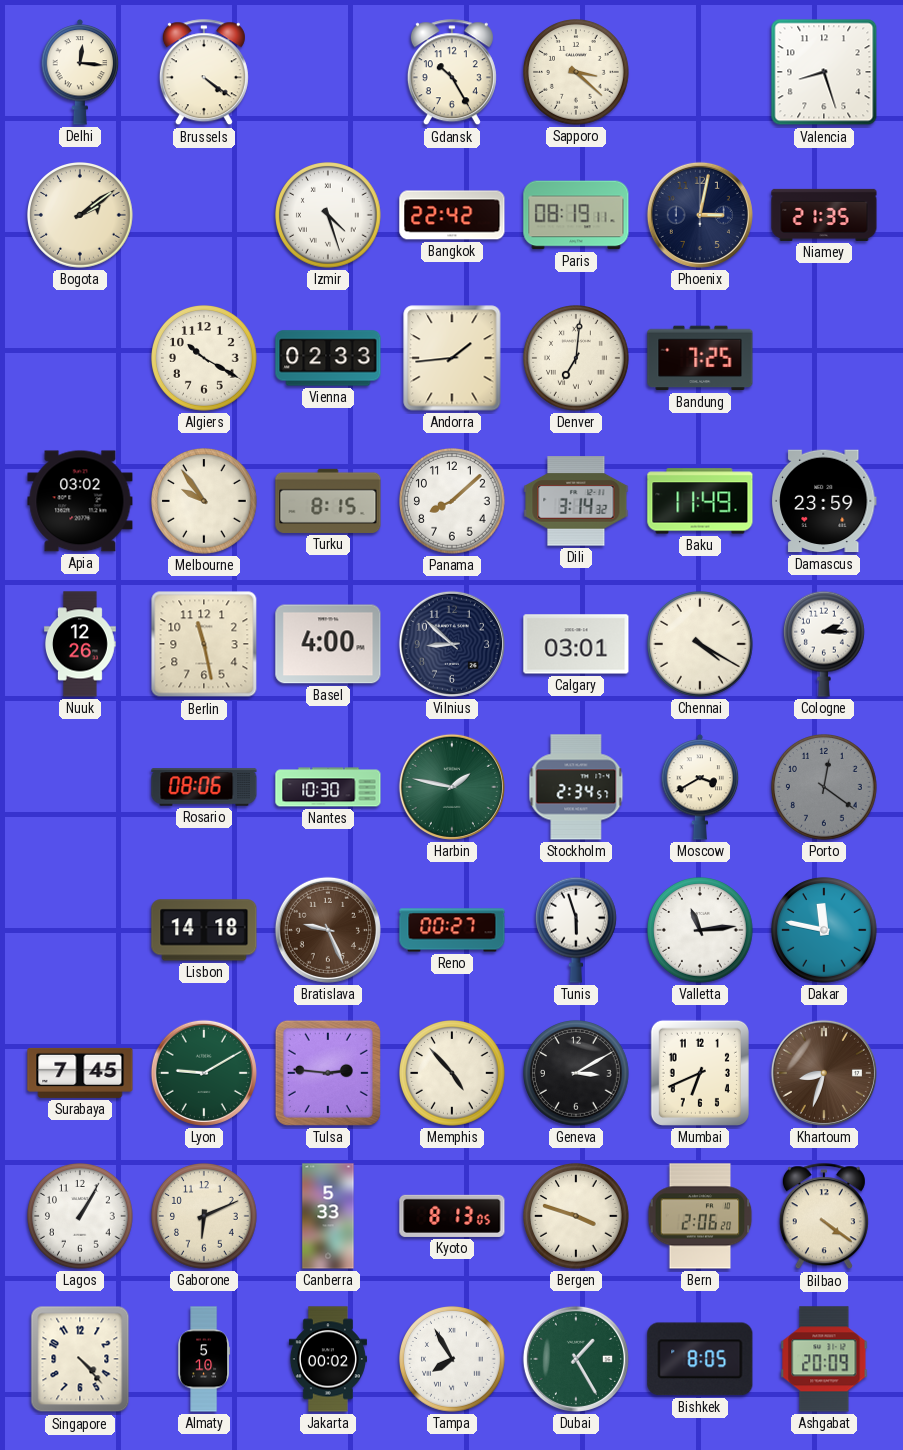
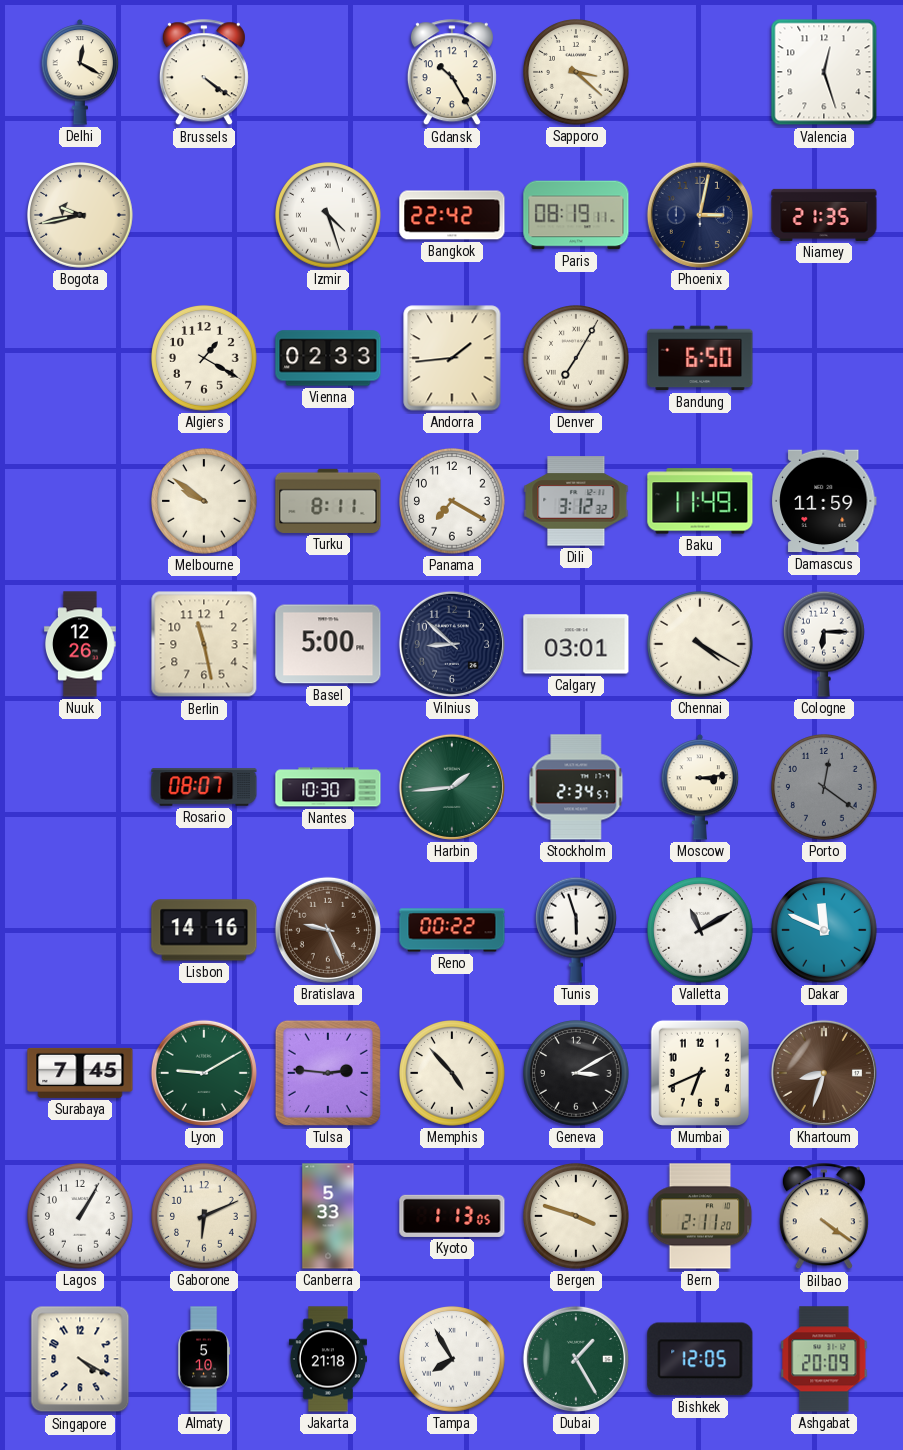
Delhi: 12:16 -> 12:20 (80, 72)
Valencia: 8:27 -> 12:27 (824, 72)
Bogota: 2:09 -> 9:43 (81, 216)
Algiers: 10:20 -> 1:20 (205, 359)
Denver: 7:01 -> 7:05 (577, 359)
Bandung: 7:25 -> 6:50 (700, 358)
Apia: 03:02 -> none (80, 501)
Melbourne: 9:54 -> 9:51 (205, 502)
Turku: 8:15 -> 8:11 (328, 501)
Panama: 8:08 -> 7:20 (453, 502)
Dili: 3:14 -> 3:12 (576, 501)
Damascus: 23:59 -> 11:59 (824, 501)
Basel: 4:00 -> 5:00 (328, 644)
Cologne: 2:15 -> 6:15 (825, 644)
Rosario: 08:06 -> 08:07 (204, 787)
Harbin: 1:47 -> 1:44 (452, 787)
Moscow: 3:40 -> 3:14 (700, 787)
Lisbon: 14:18 -> 14:16 (204, 930)
Reno: 00:27 -> 00:22 (452, 930)
Valletta: 11:14 -> 11:10 (701, 931)
Dakar: 11:47 -> 11:49 (825, 931)
Kyoto: 8:13 -> 1:13 (452, 1216)
Bern: 2:06 -> 2:11 (700, 1216)
Singapore: 4:23 -> 4:20 (80, 1359)
Jakarta: 00:02 -> 21:18 (328, 1359)
Bishkek: 8:05 -> 12:05 (700, 1359)
